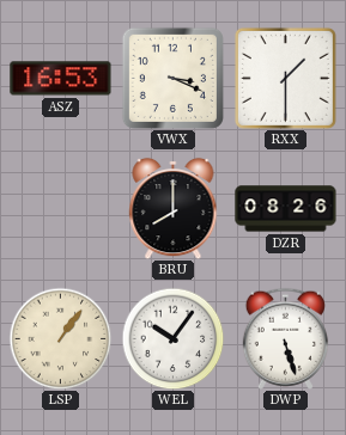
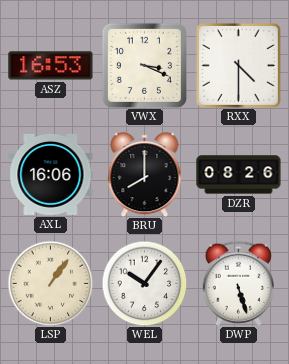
RXX: 1:30 -> 4:30 (238, 65)
AXL: none -> 16:06 (51, 174)
